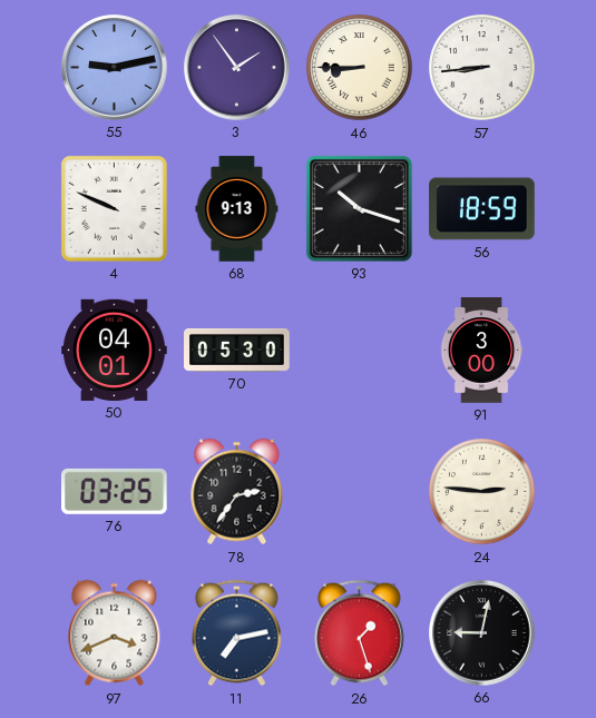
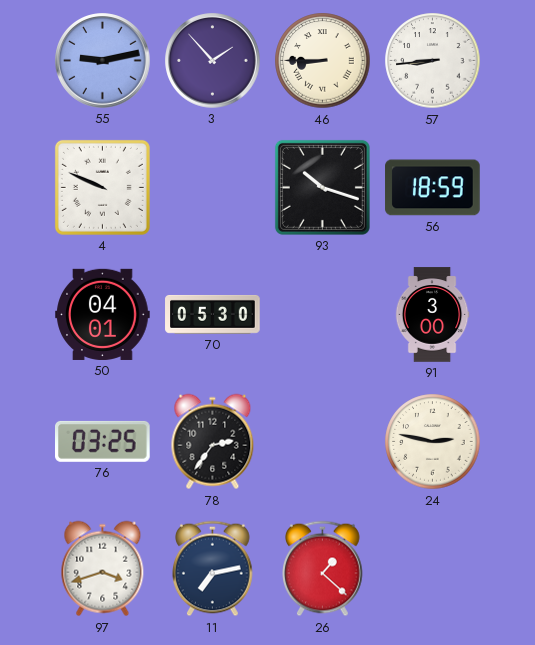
3: 1:54 -> 1:53 (213, 61)
68: 9:13 -> none (237, 209)
24: 2:46 -> 2:47 (433, 442)
97: 3:41 -> 3:42 (103, 569)
26: 1:27 -> 1:22 (323, 569)
66: 9:02 -> none (482, 633)
